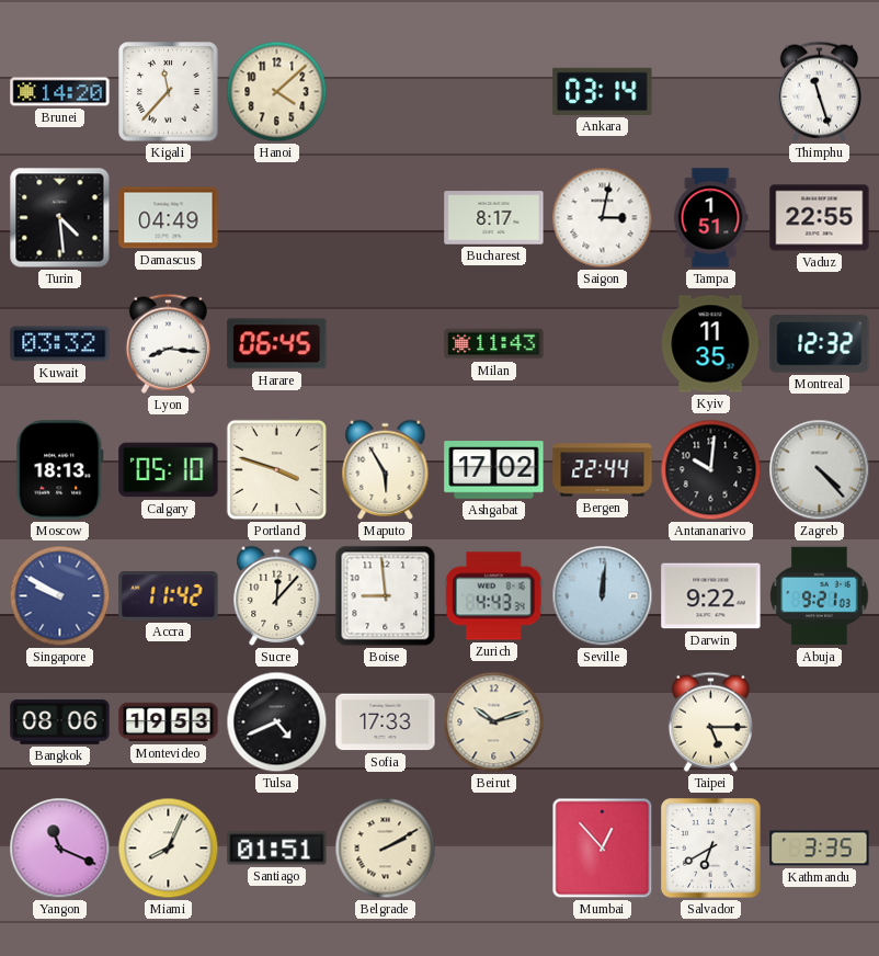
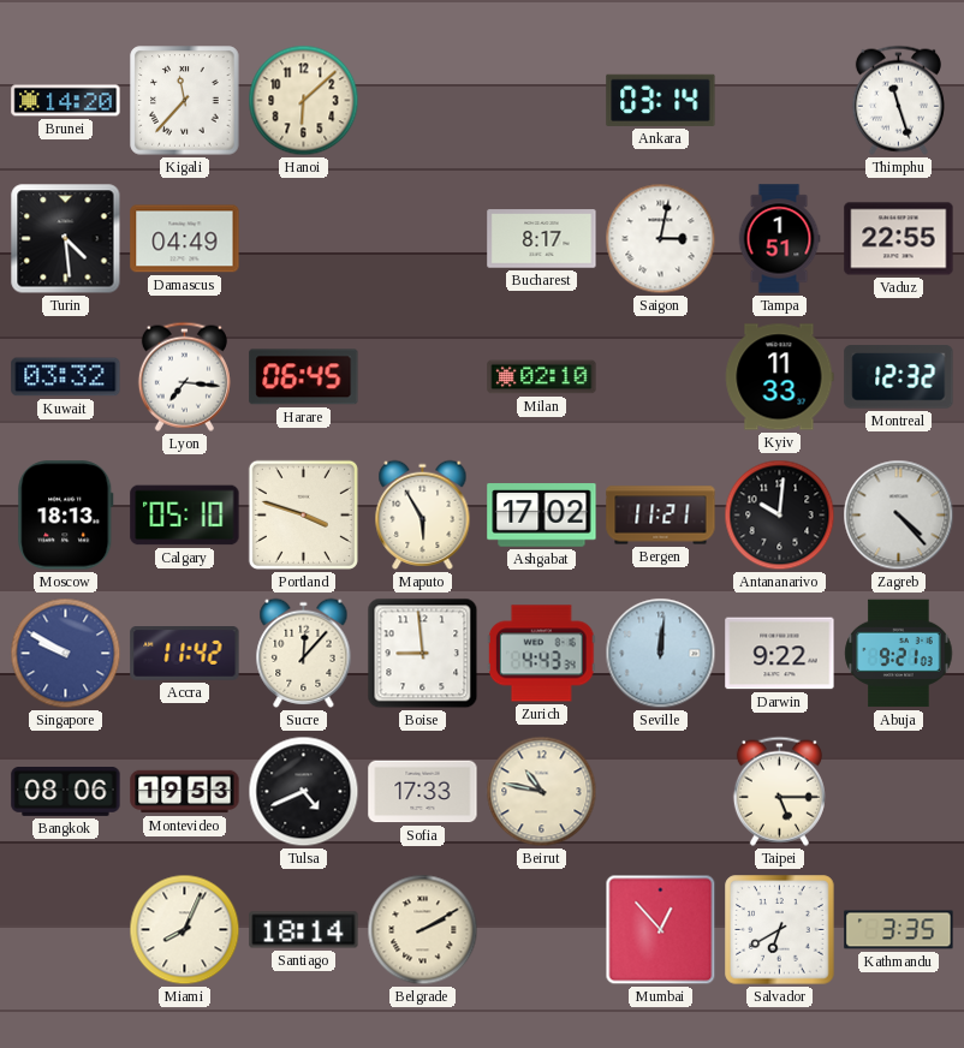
Hanoi: 4:08 -> 6:08 (304, 101)
Lyon: 8:16 -> 7:16 (184, 376)
Milan: 11:43 -> 02:10 (542, 377)
Kyiv: 11:35 -> 11:33 (780, 377)
Bergen: 22:44 -> 11:21 (661, 516)
Beirut: 10:12 -> 10:47 (542, 792)
Yangon: 11:19 -> none (60, 849)
Santiago: 01:51 -> 18:14 (304, 930)
